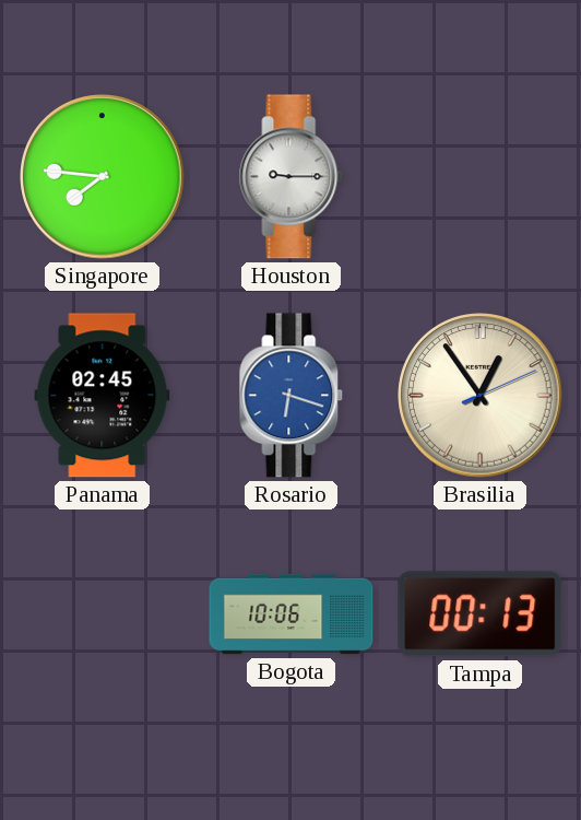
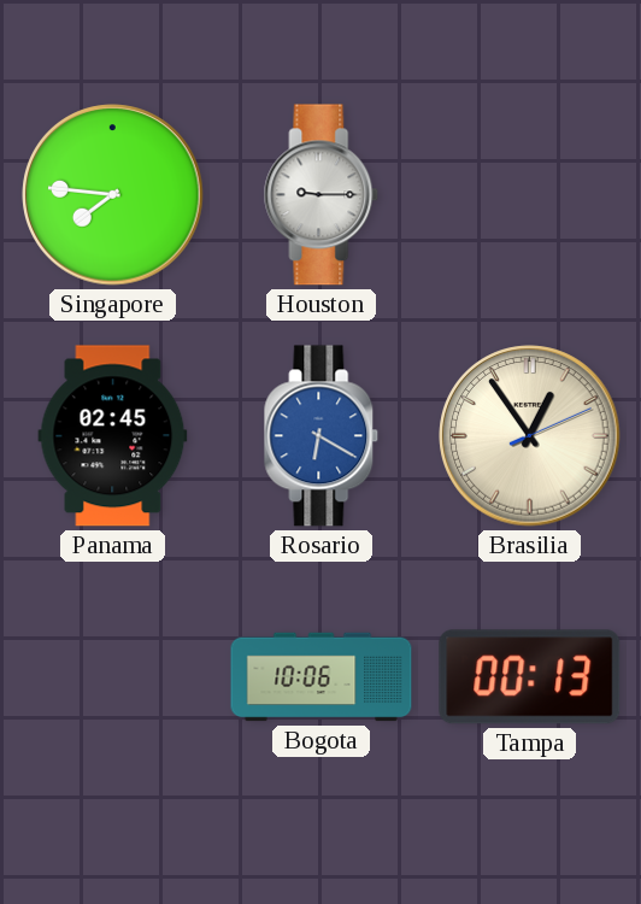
Rosario: 6:18 -> 6:20 (322, 436)
